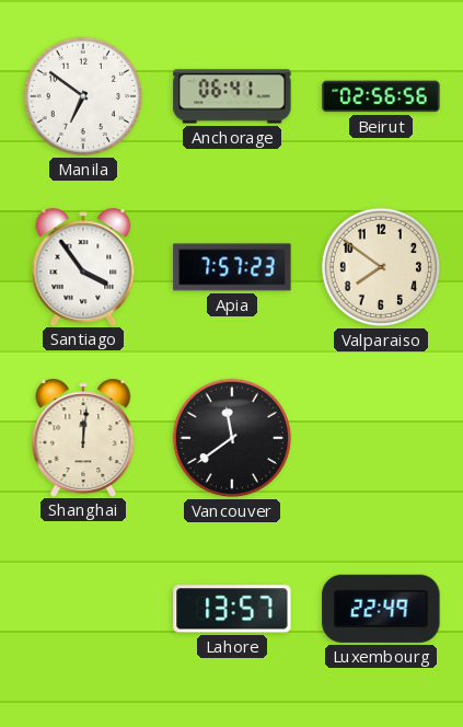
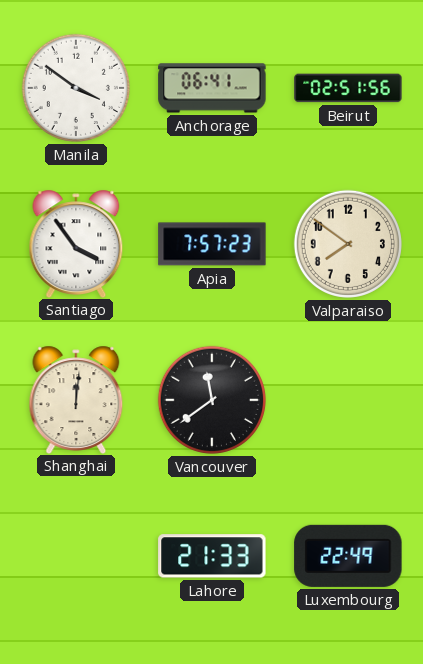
Manila: 6:51 -> 3:51 (76, 88)
Beirut: 02:56 -> 02:51 (348, 88)
Lahore: 13:57 -> 21:33 (212, 556)
